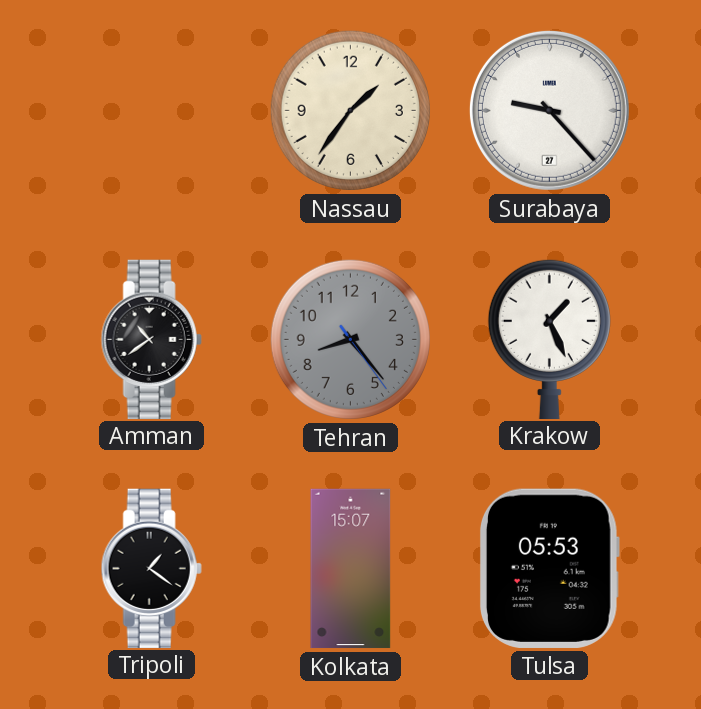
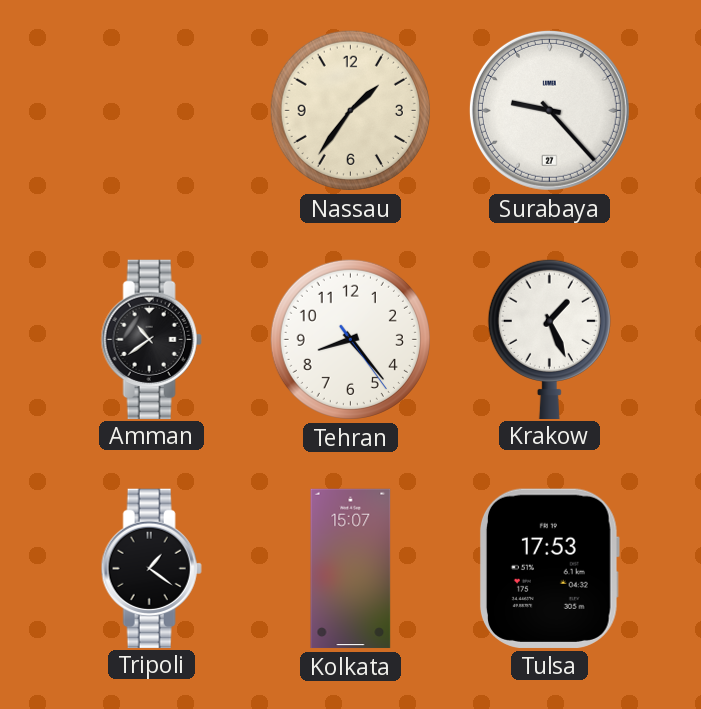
Tehran dial: grey -> white (350, 339)
Tulsa: 05:53 -> 17:53 (550, 568)
